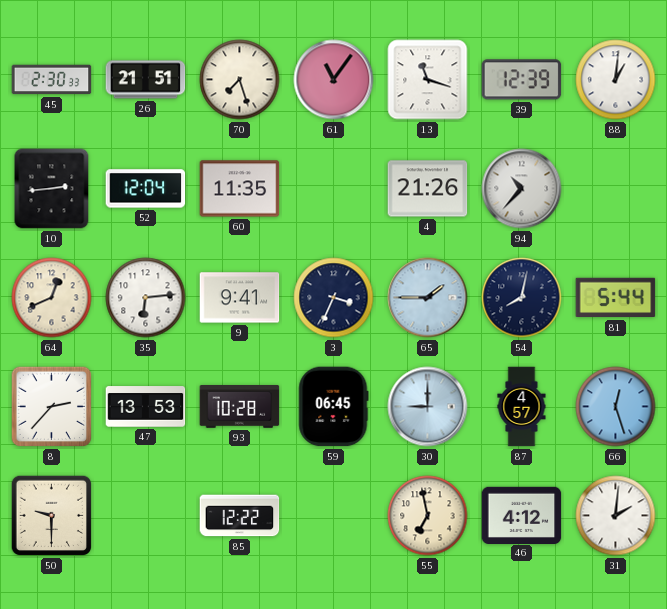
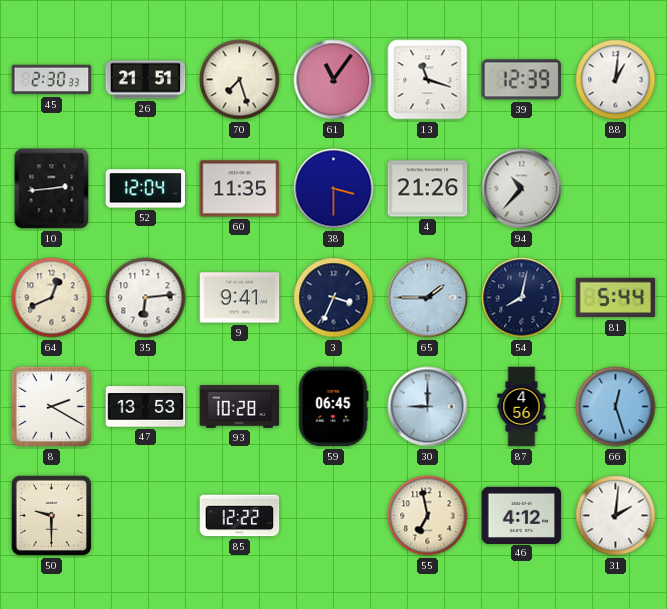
38: none -> 3:30 (334, 189)
8: 2:37 -> 2:20 (52, 407)
87: 4:57 -> 4:56 (522, 407)
